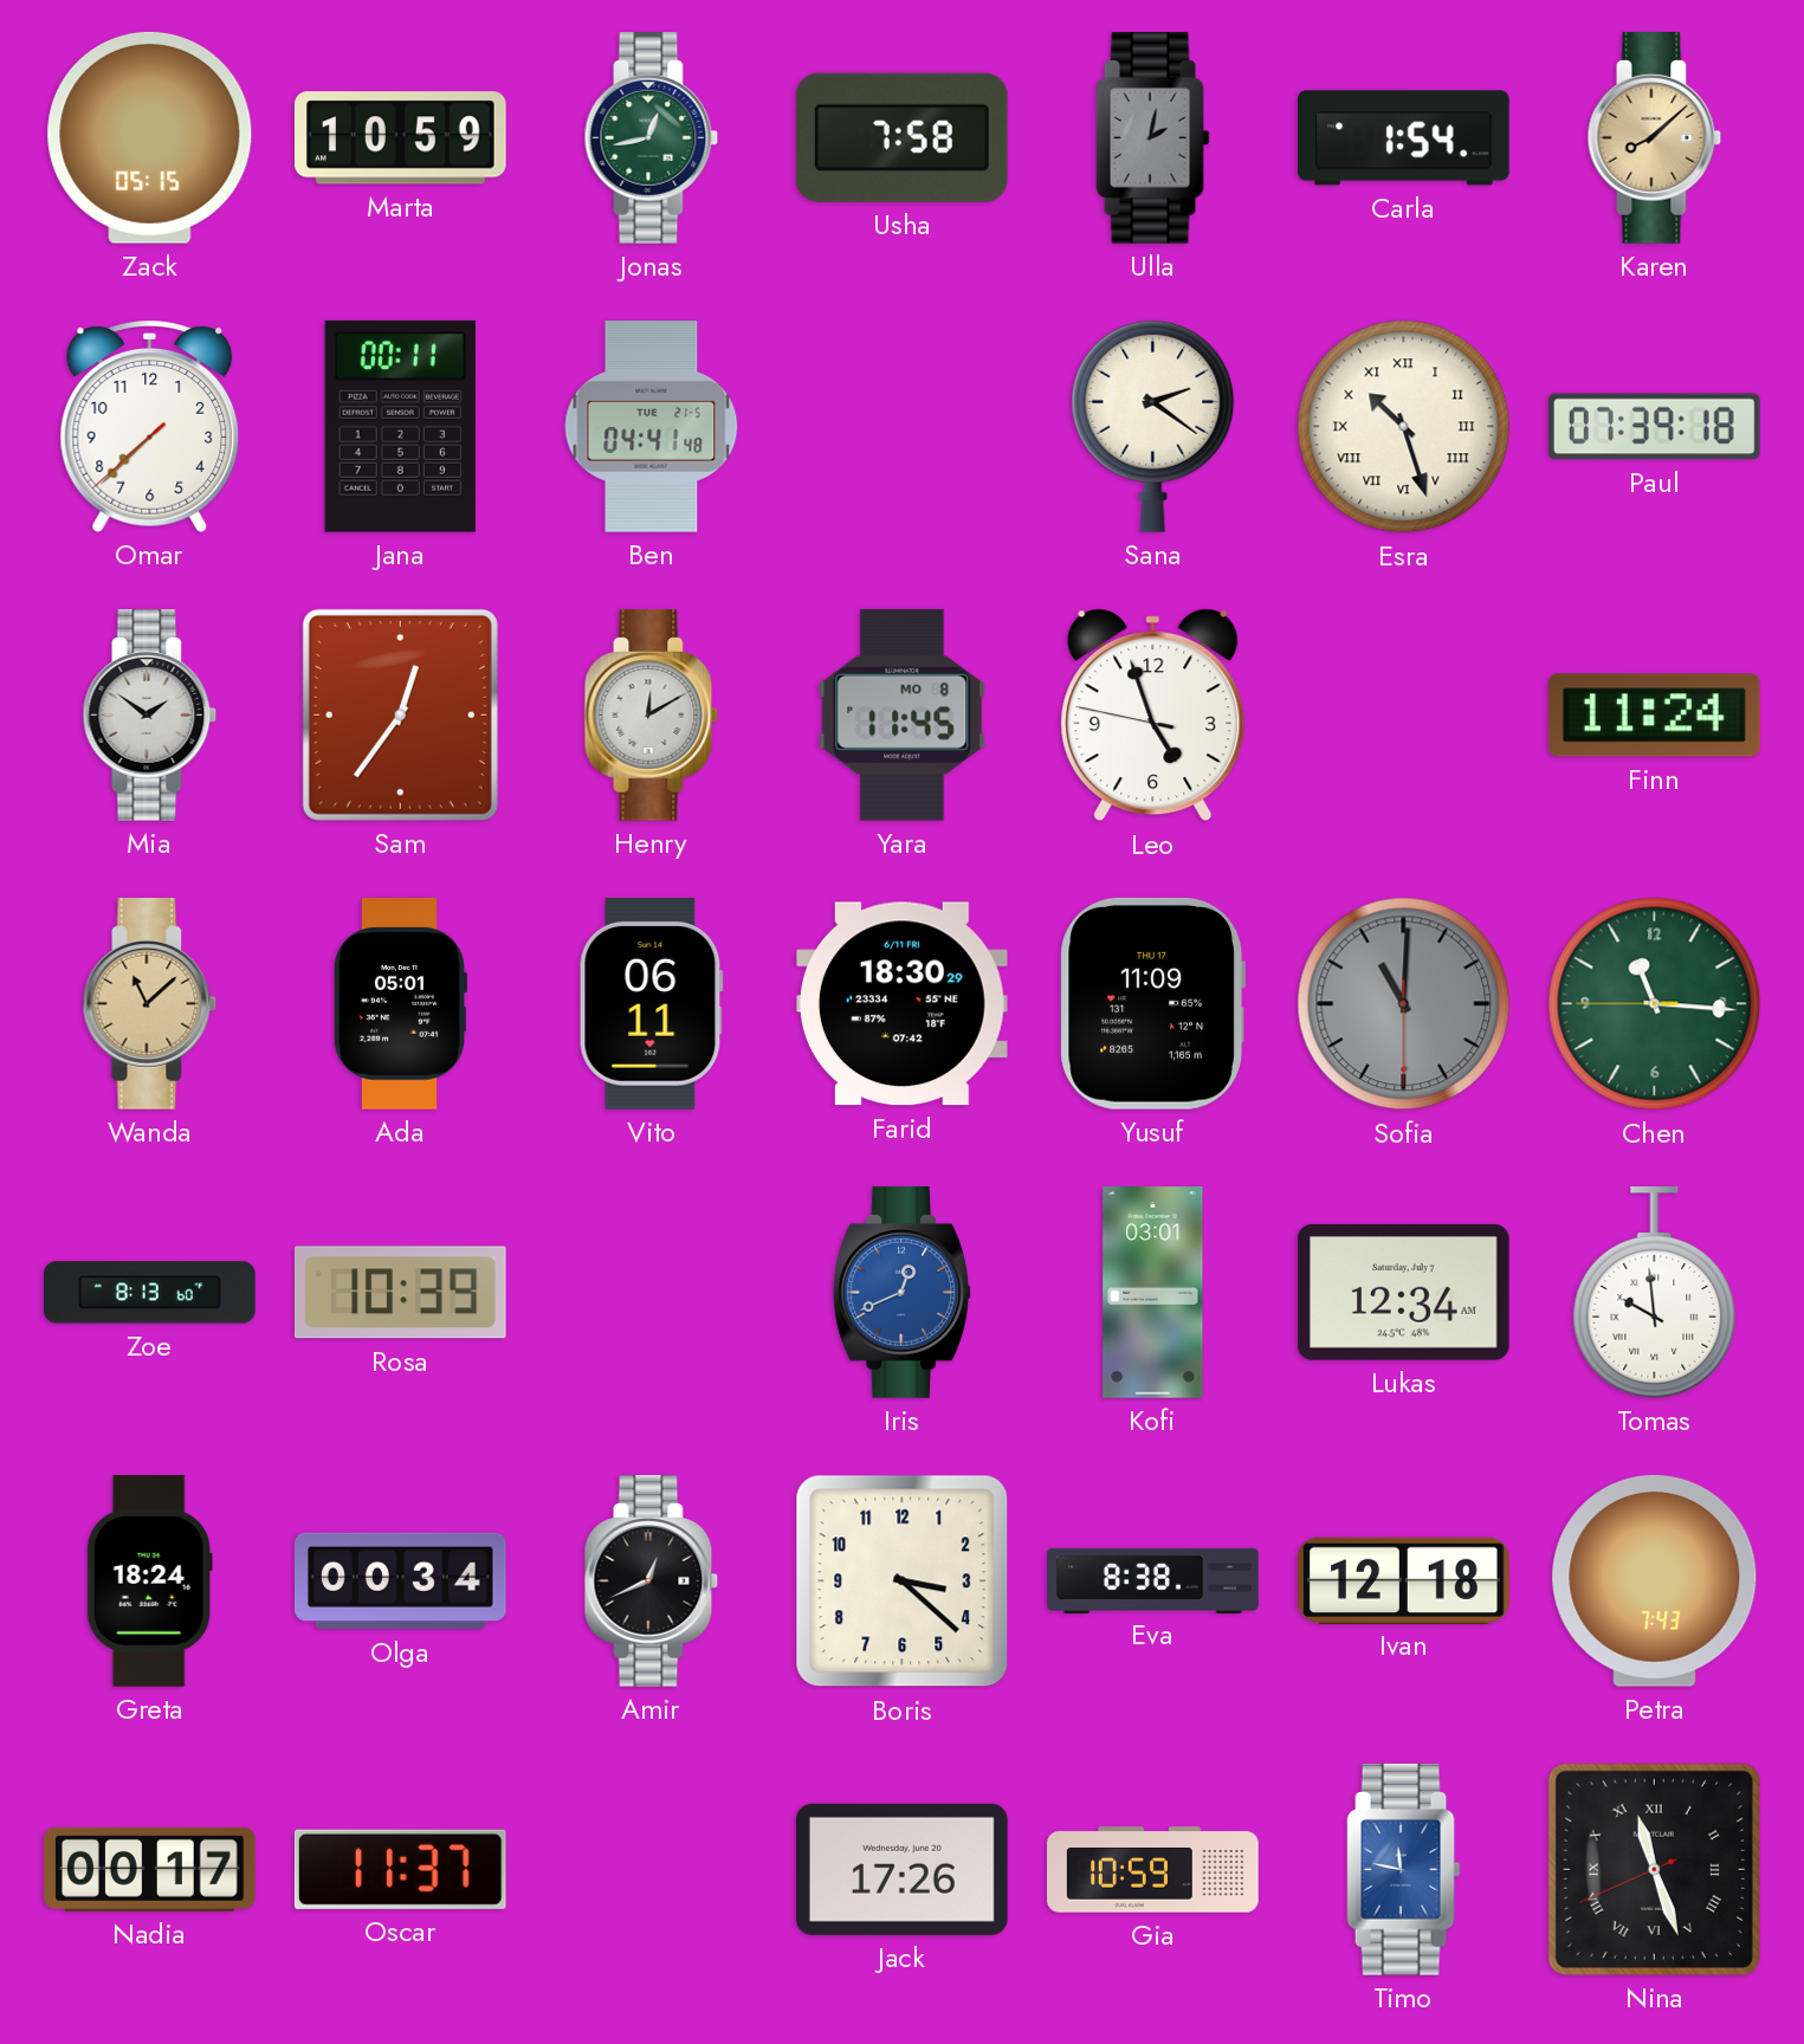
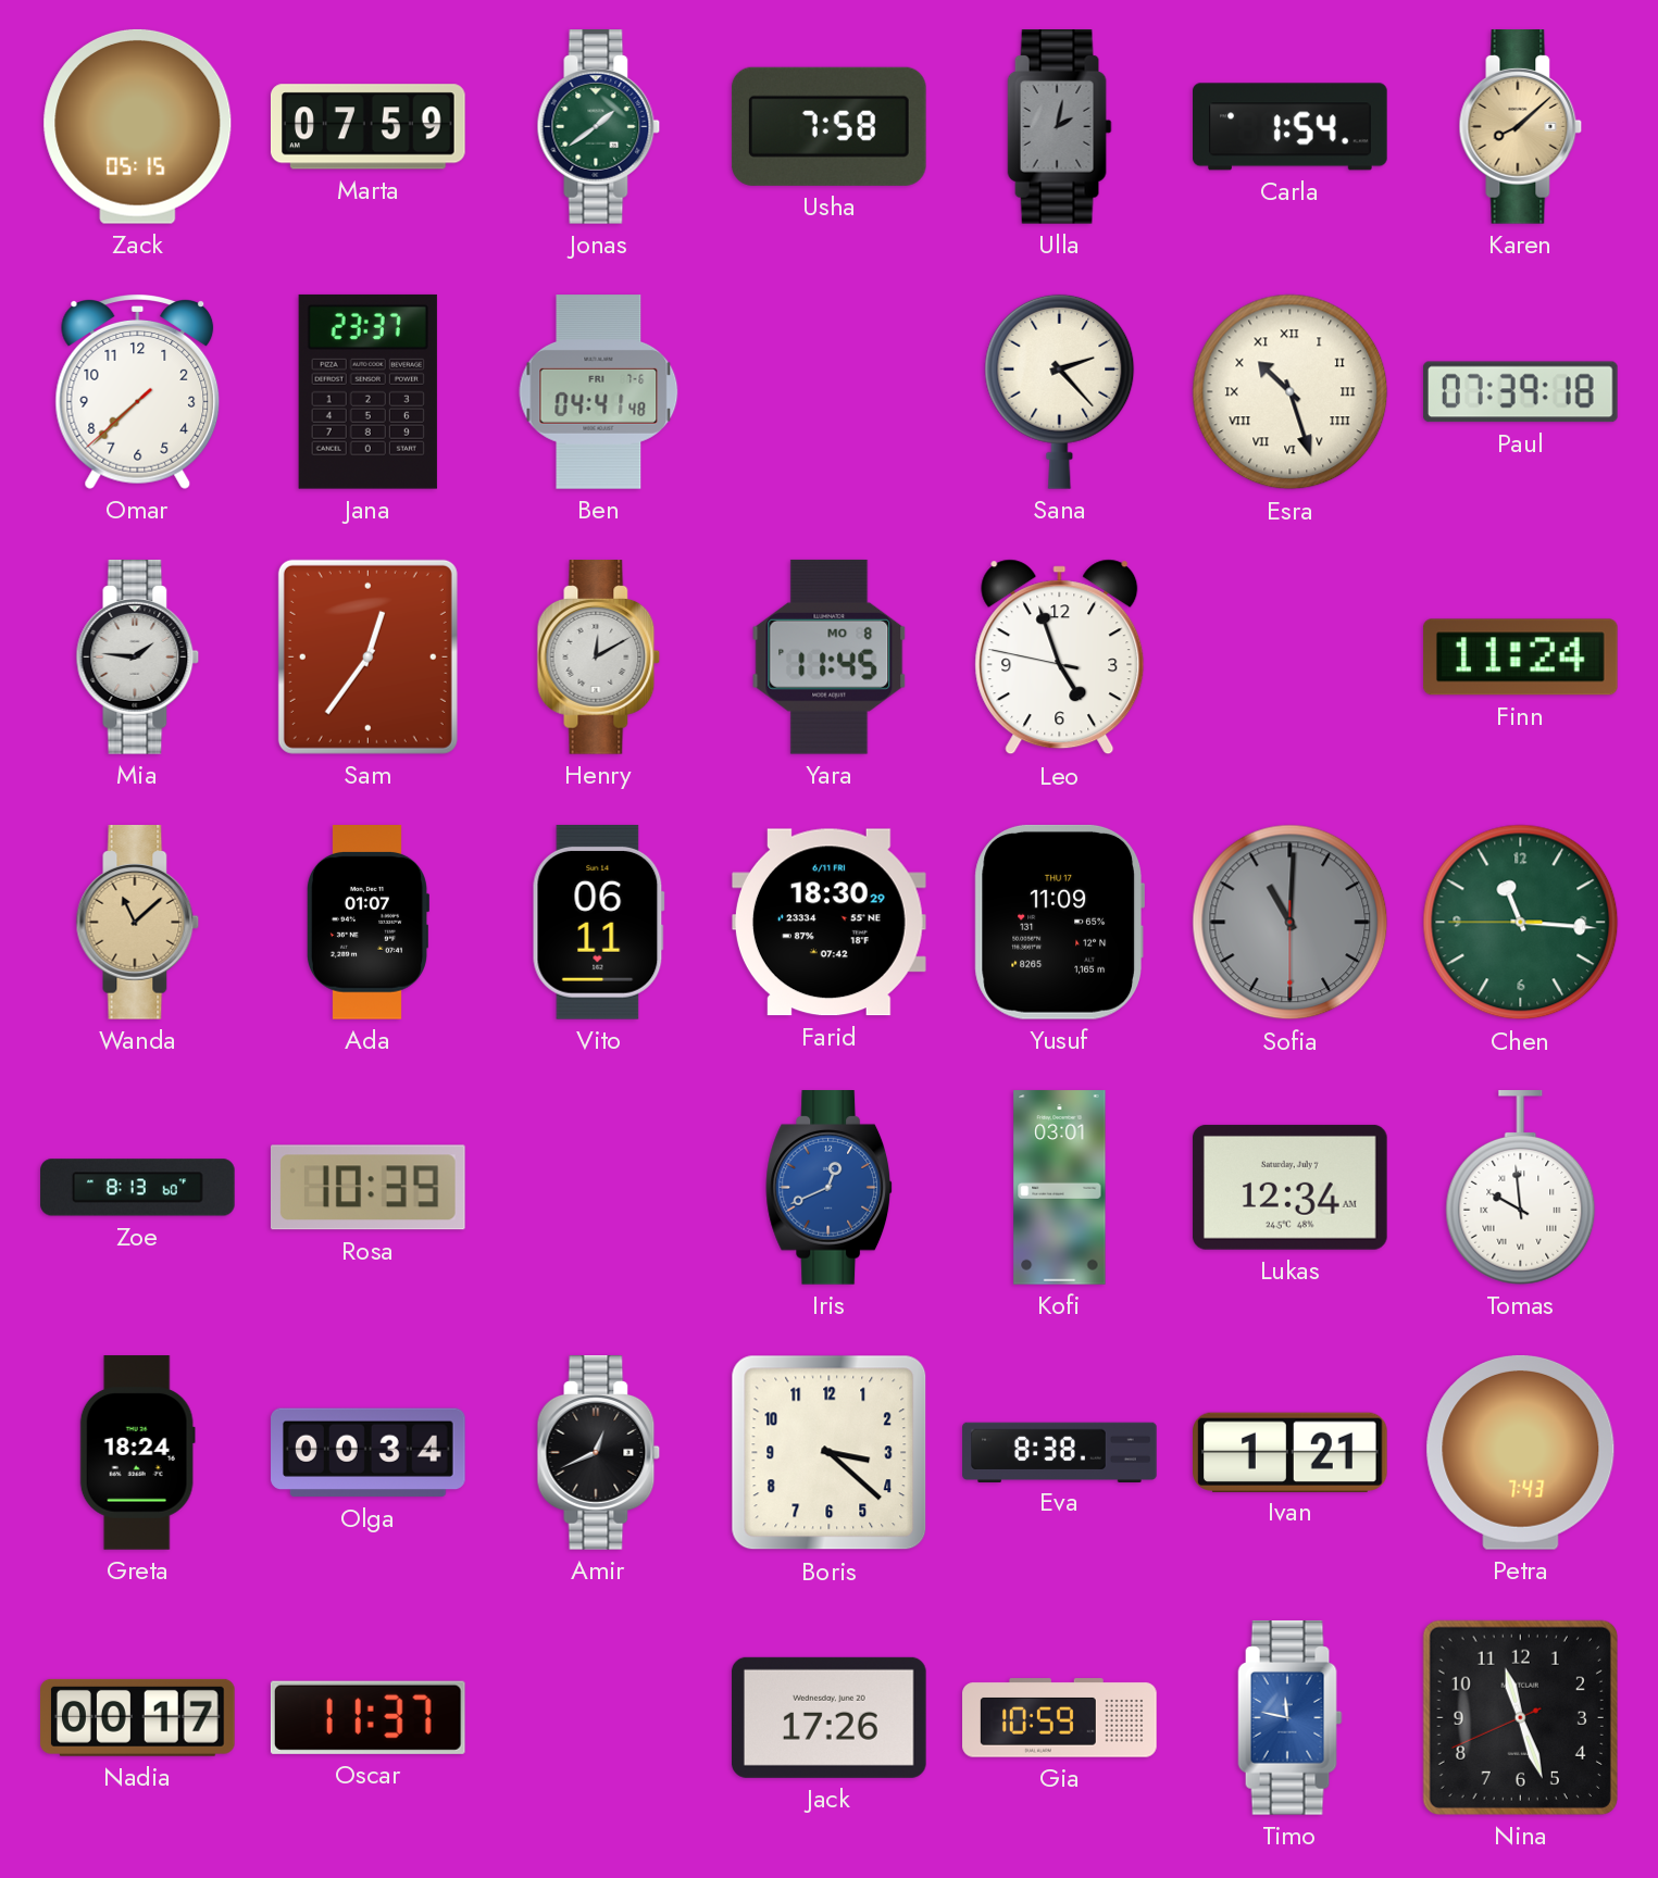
Marta: 10:59 -> 07:59 (367, 127)
Jonas: 12:43 -> 1:39 (599, 127)
Jana: 00:11 -> 23:37 (367, 391)
Ben date: TUE 21-5 -> FRI 7-6 (599, 392)
Sana: 2:21 -> 2:23 (1060, 391)
Mia: 1:51 -> 1:46 (138, 658)
Ada: 05:01 -> 01:07 (366, 923)
Ivan: 12:18 -> 1:21 (1291, 1452)
Nina numerals: Roman -> Arabic (1520, 1717)
